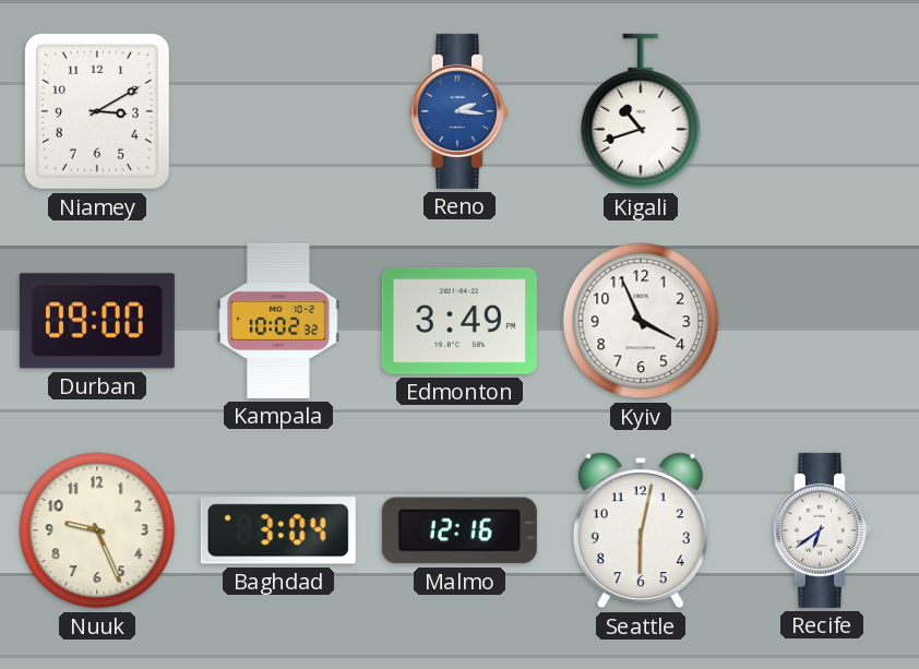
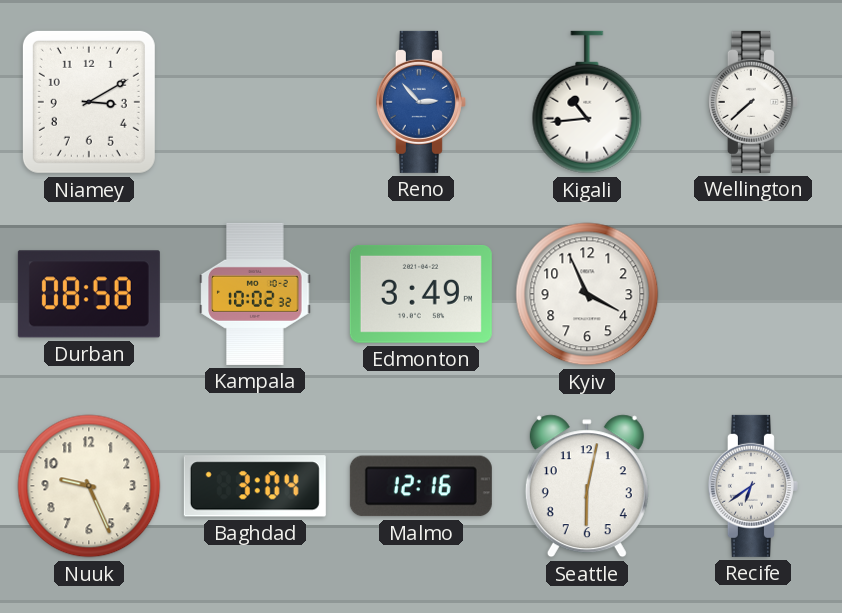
Reno: 2:16 -> 2:53 (421, 102)
Kigali: 10:42 -> 10:44 (587, 102)
Wellington: none -> 7:38 (753, 102)
Durban: 09:00 -> 08:58 (89, 294)
